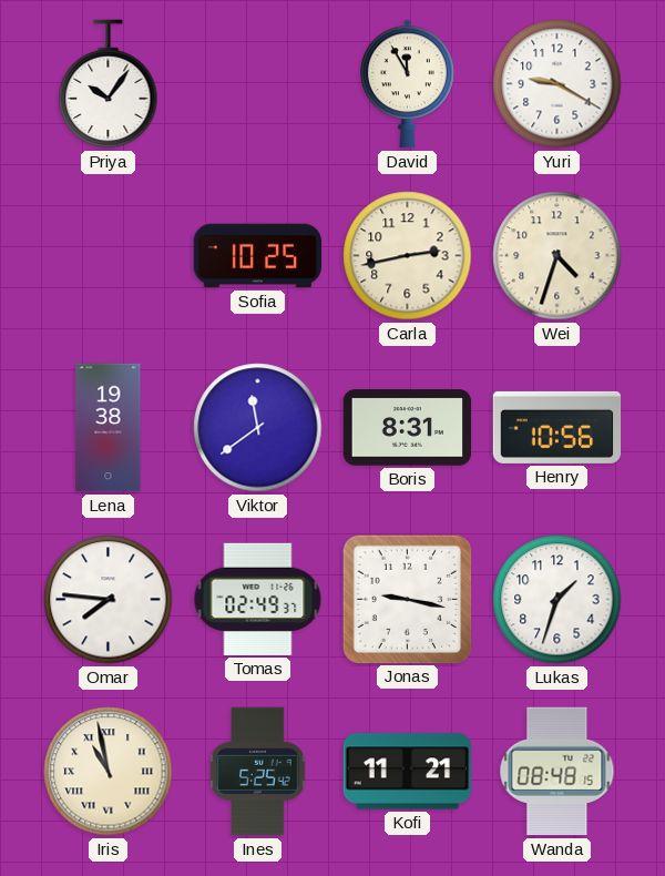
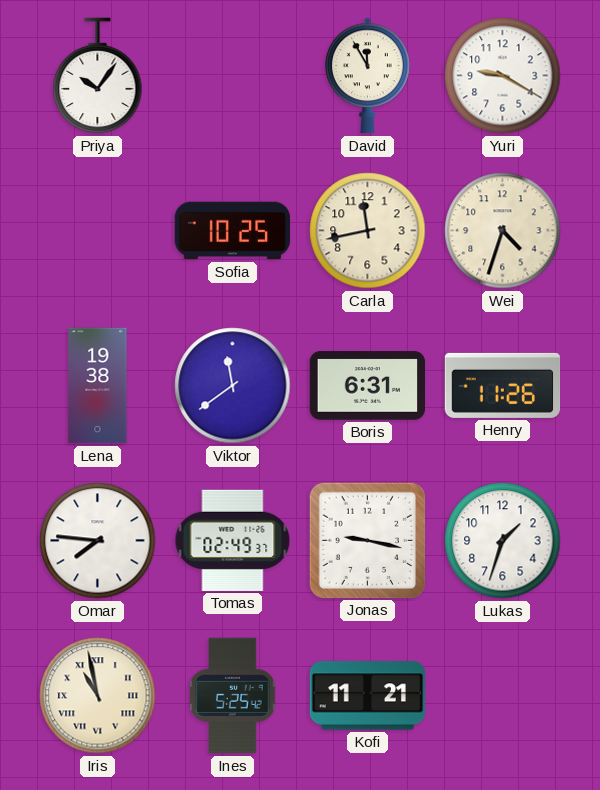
Carla: 2:43 -> 11:43 (368, 231)
Boris: 8:31 -> 6:31 (368, 386)
Henry: 10:56 -> 11:26 (503, 385)
Wanda: 08:48 -> none (557, 772)
